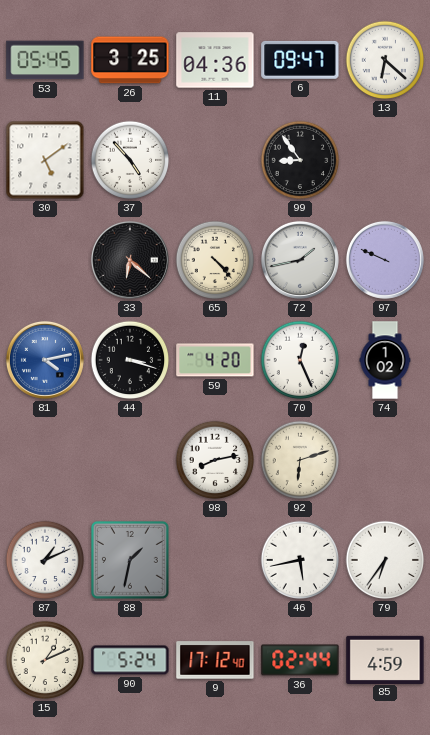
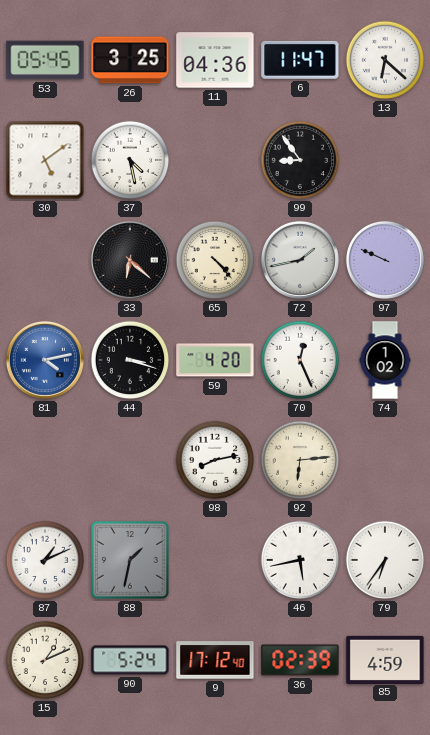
6: 09:47 -> 11:47 (300, 60)
37: 4:53 -> 4:28 (130, 160)
92: 6:12 -> 6:14 (300, 460)
36: 02:44 -> 02:39 (300, 660)
